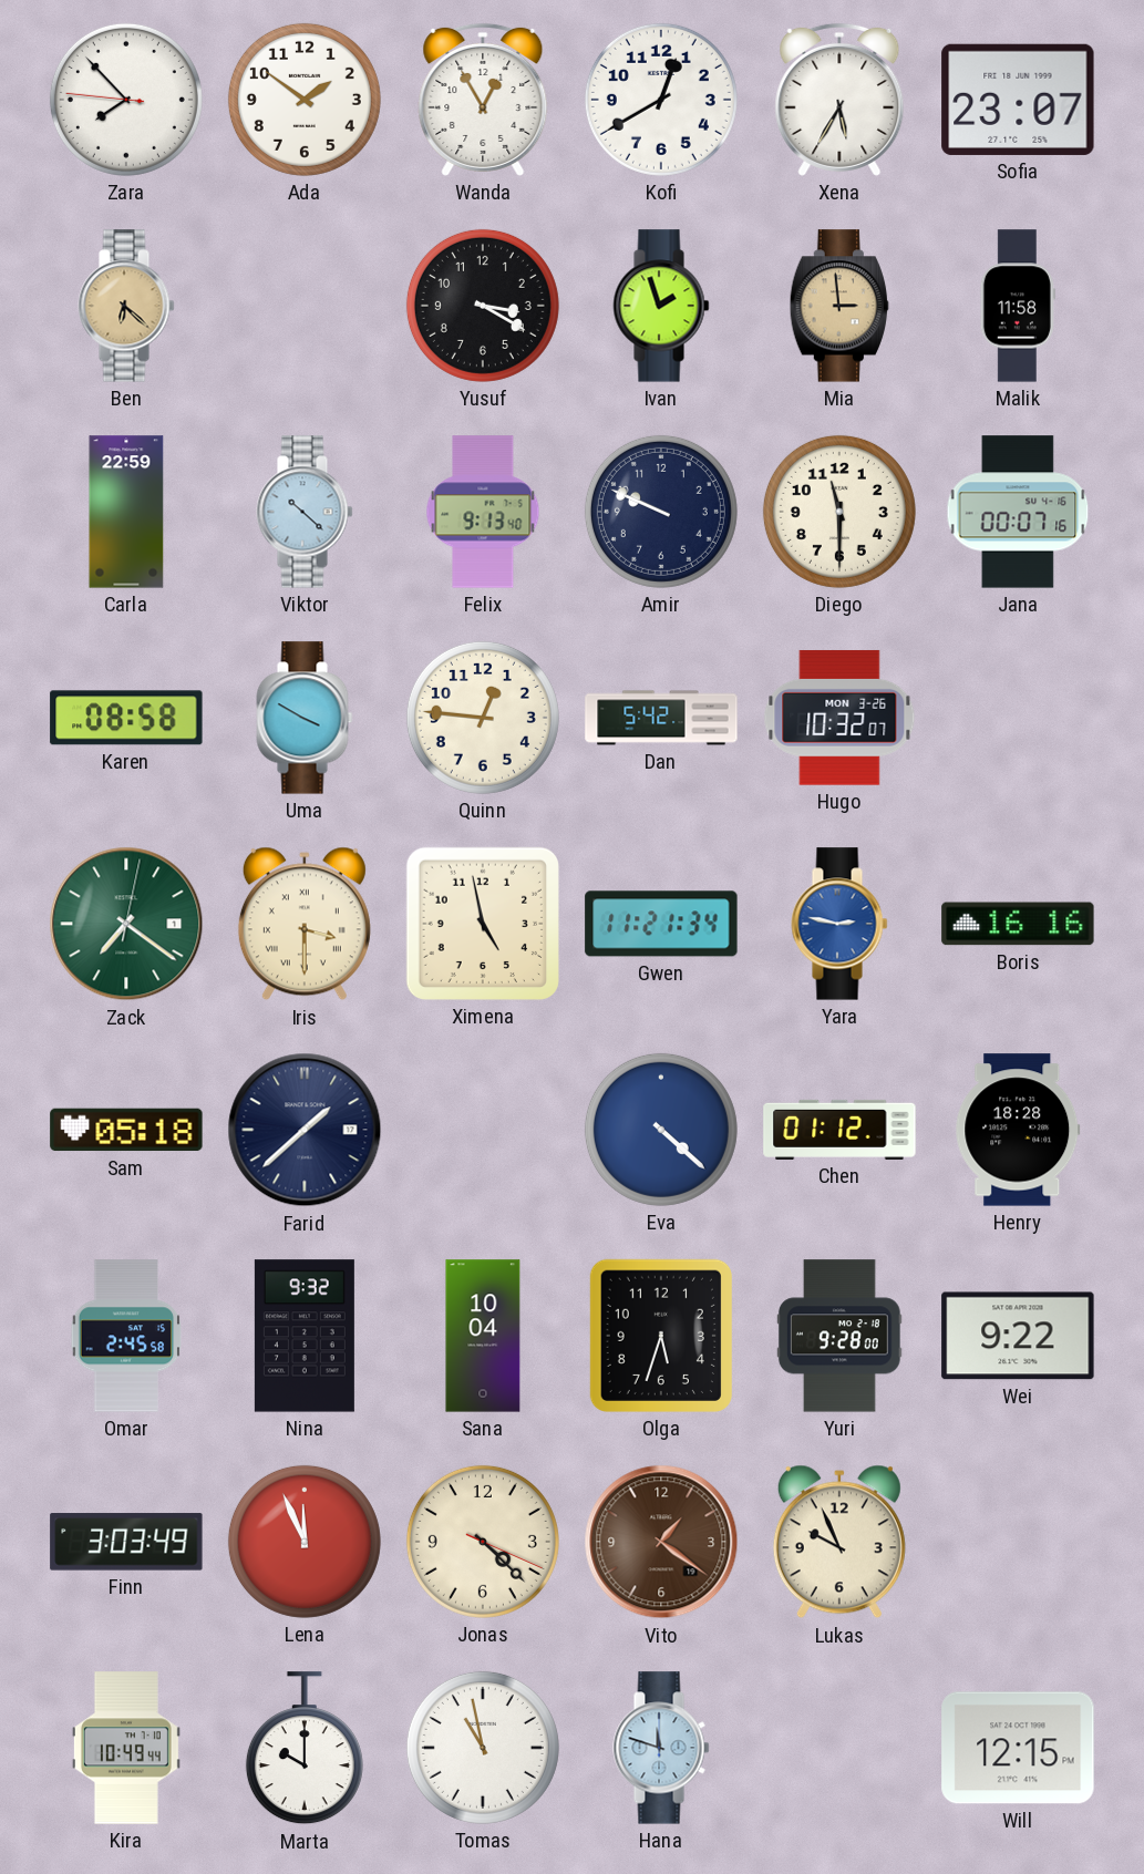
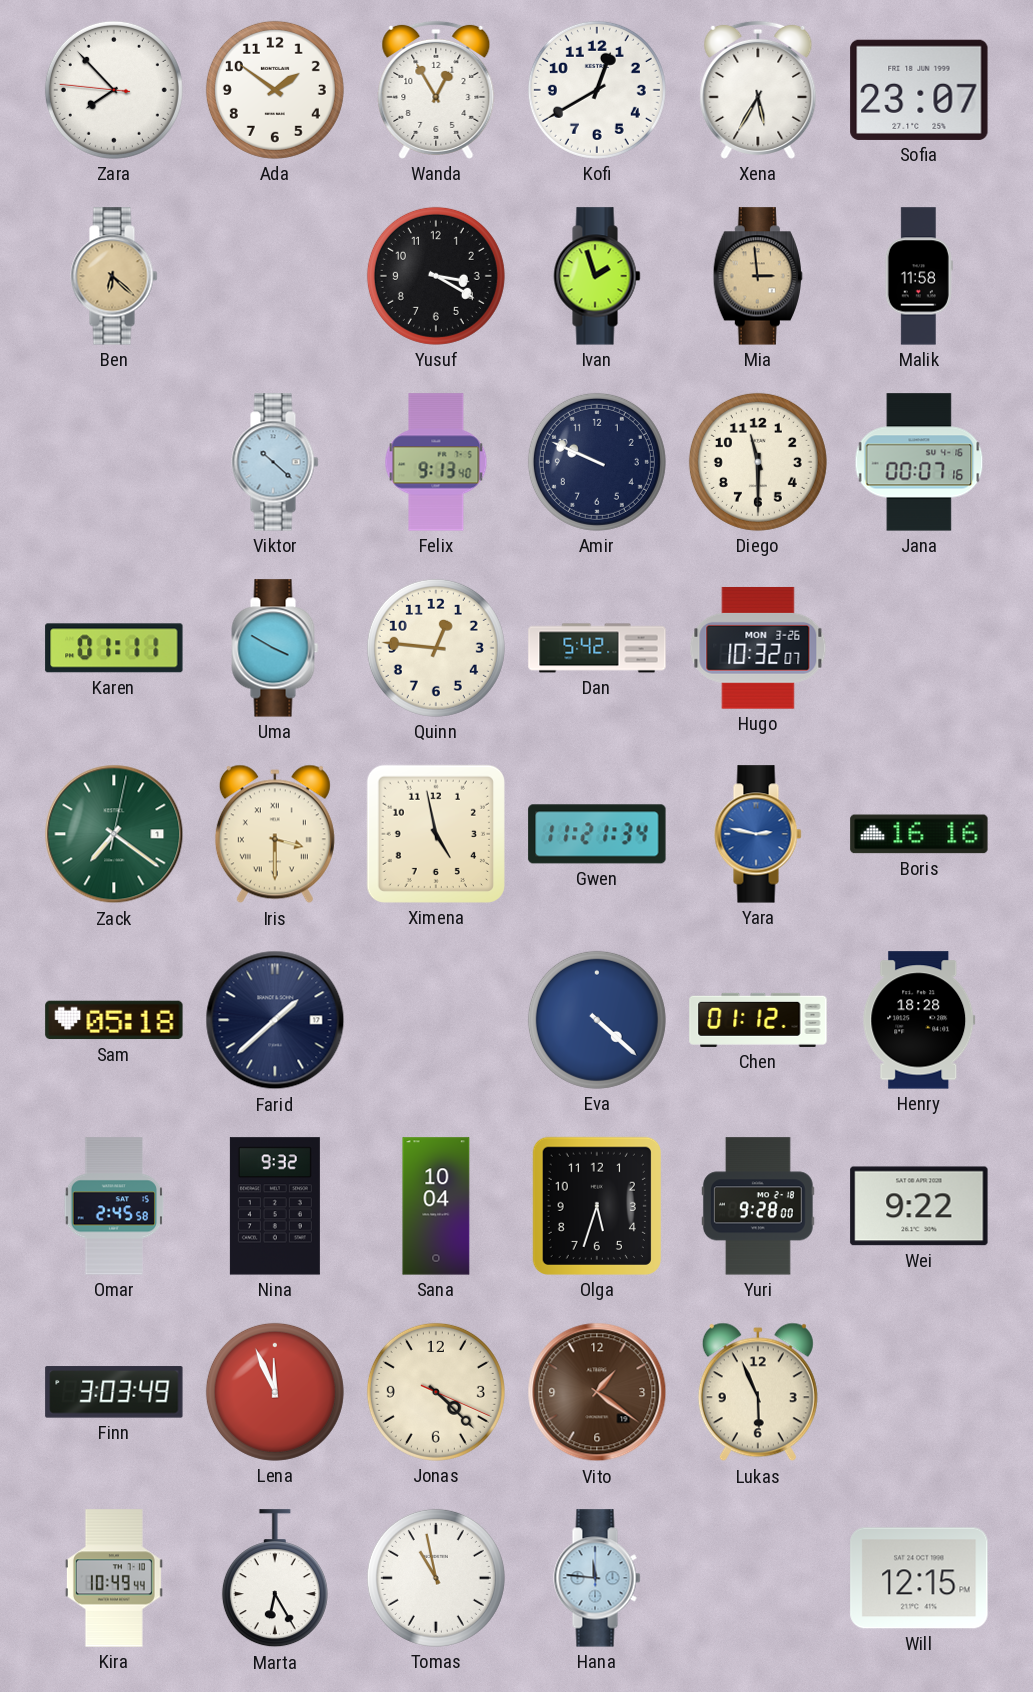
Carla: 22:59 -> none (126, 512)
Karen: 08:58 -> 01:11 (114, 648)
Lukas: 9:56 -> 5:56 (758, 1392)
Marta: 10:00 -> 6:25 (275, 1579)
Hana: 11:48 -> 11:46 (597, 1578)
